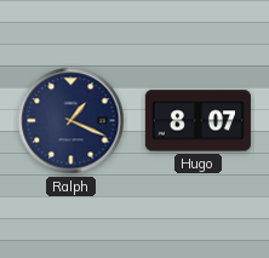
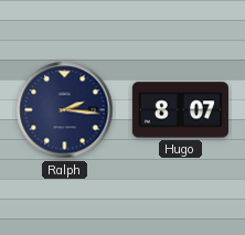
Ralph: 1:19 -> 2:16 (65, 110)
